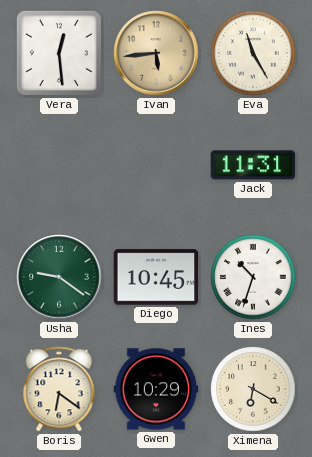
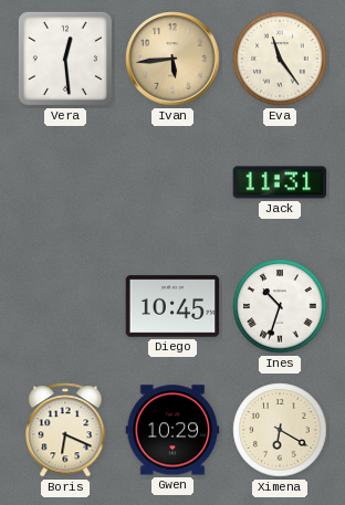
Eva: 11:25 -> 11:24 (280, 59)
Usha: 9:21 -> none (59, 277)
Boris: 6:21 -> 6:19 (65, 430)
